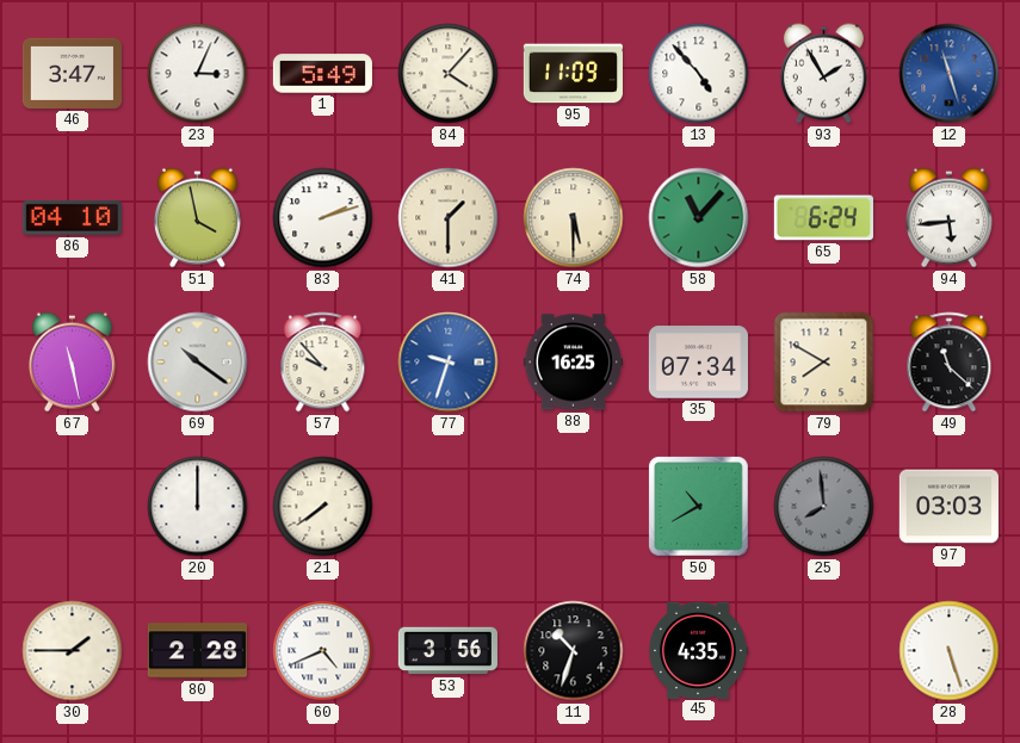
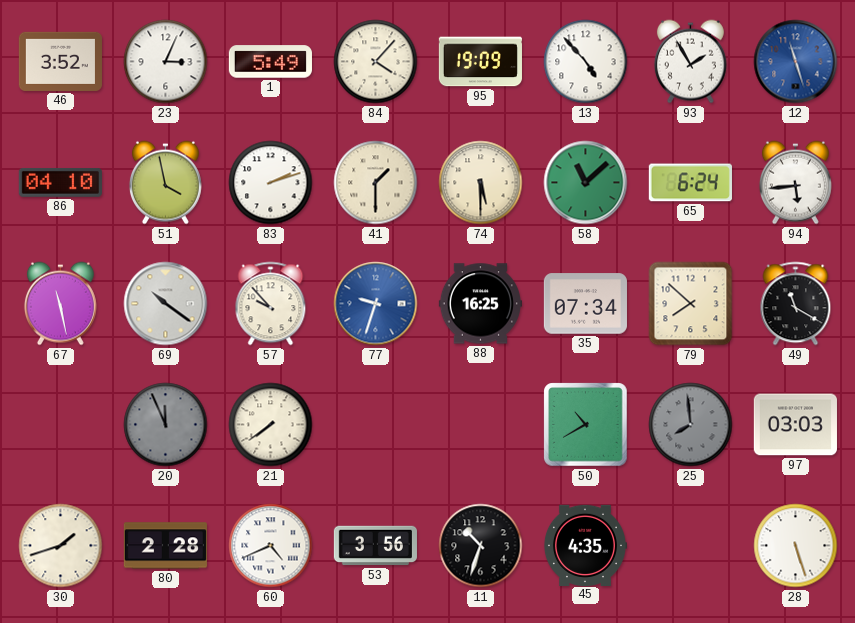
46: 3:47 -> 3:52 (60, 61)
95: 11:09 -> 19:09 (480, 62)
58: 11:07 -> 11:08 (586, 183)
79: 7:50 -> 7:52 (691, 304)
49: 11:22 -> 11:20 (796, 304)
20: 12:00 -> 11:56 (166, 425)
20 dial: white -> grey (166, 425)
30: 1:45 -> 1:42 (61, 546)
